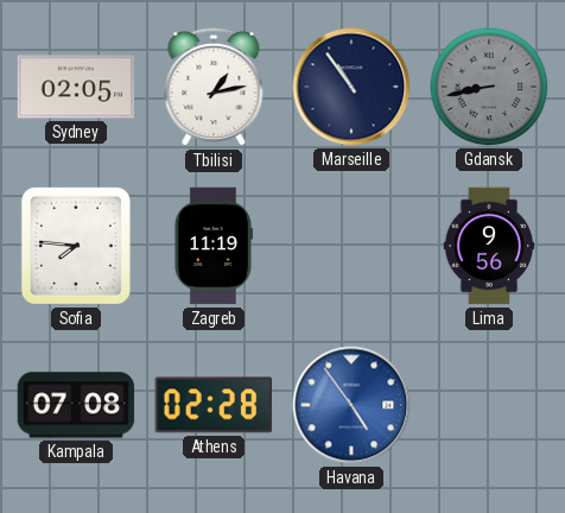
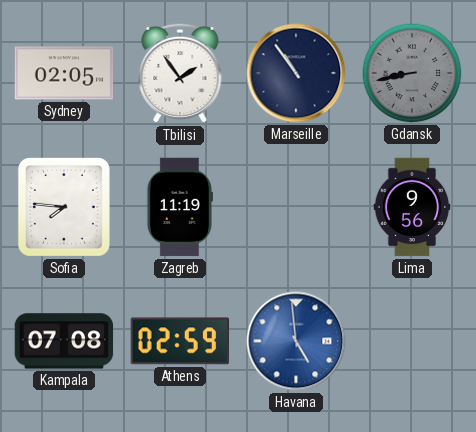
Tbilisi: 1:13 -> 1:54 (180, 73)
Athens: 02:28 -> 02:59 (180, 341)
Havana: 4:54 -> 4:59 (296, 341)
